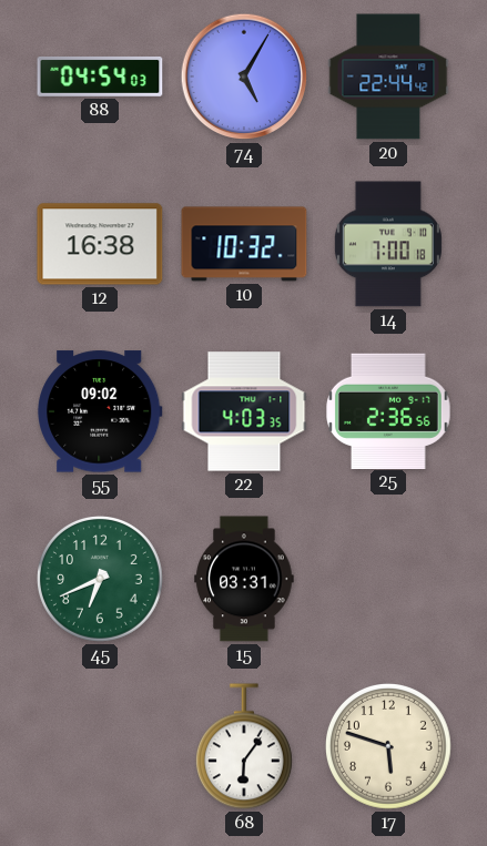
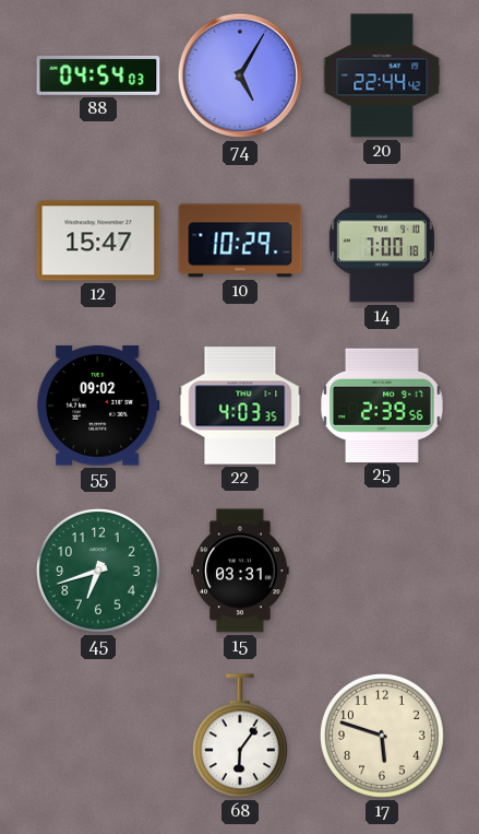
12: 16:38 -> 15:47 (98, 240)
10: 10:32 -> 10:29 (240, 240)
25: 2:36 -> 2:39 (383, 404)
45: 6:41 -> 6:42 (99, 572)
